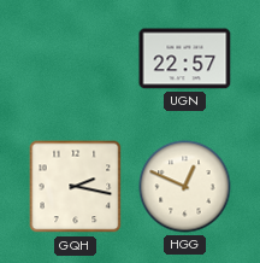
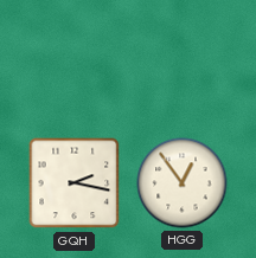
UGN: 22:57 -> none (185, 59)
HGG: 12:49 -> 12:54 (183, 183)
